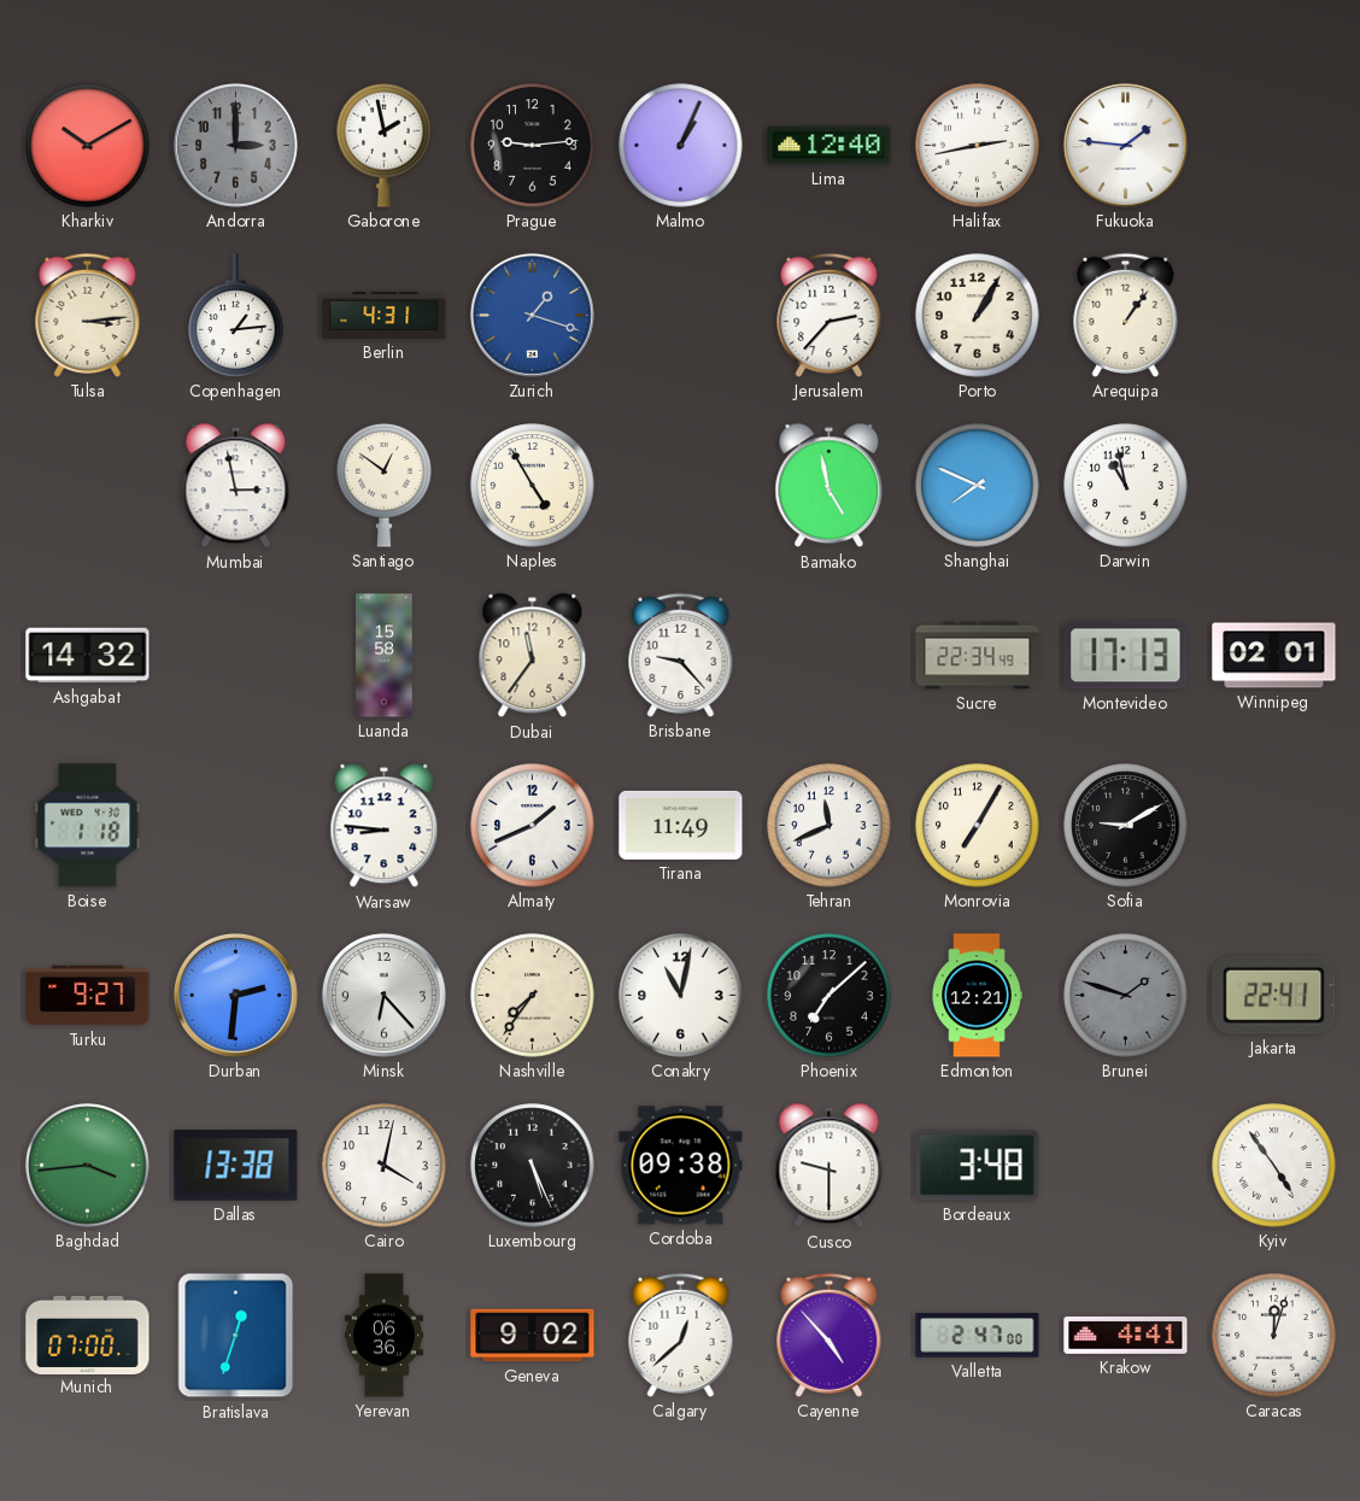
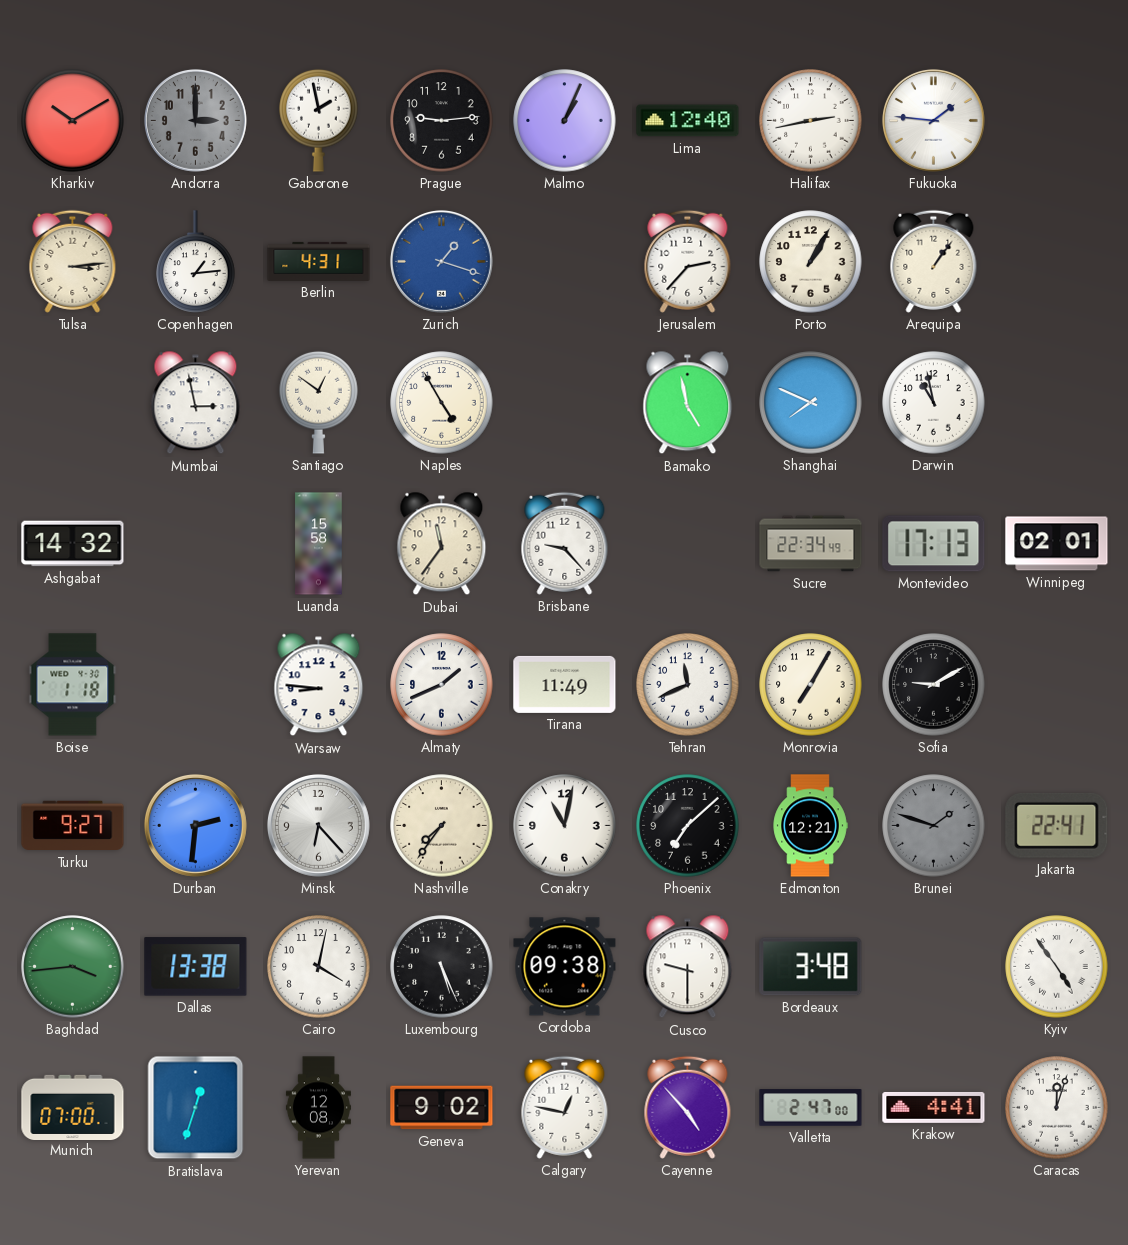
Yerevan: 06:36 -> 12:08 (318, 1108)
Calgary: 12:38 -> 12:47 (565, 1107)
